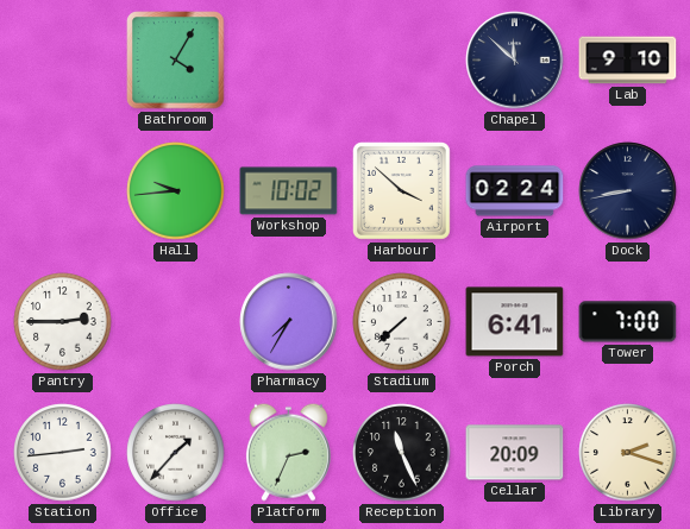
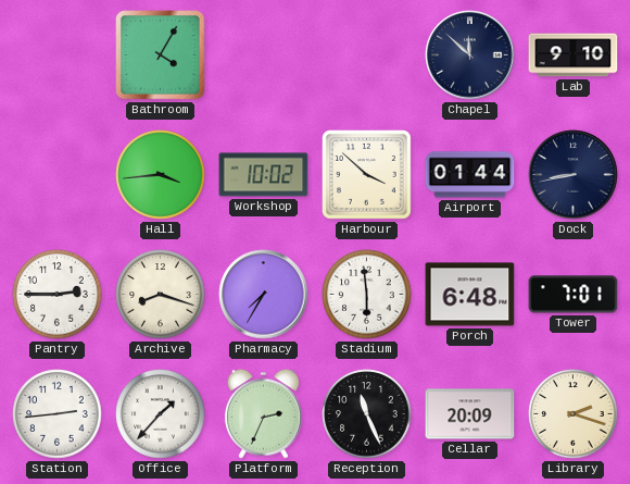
Hall: 9:44 -> 3:44 (161, 175)
Airport: 02:24 -> 01:44 (470, 175)
Archive: none -> 8:18 (161, 295)
Stadium: 7:38 -> 5:59 (367, 295)
Porch: 6:41 -> 6:48 (470, 295)
Tower: 7:00 -> 7:01 (574, 295)
